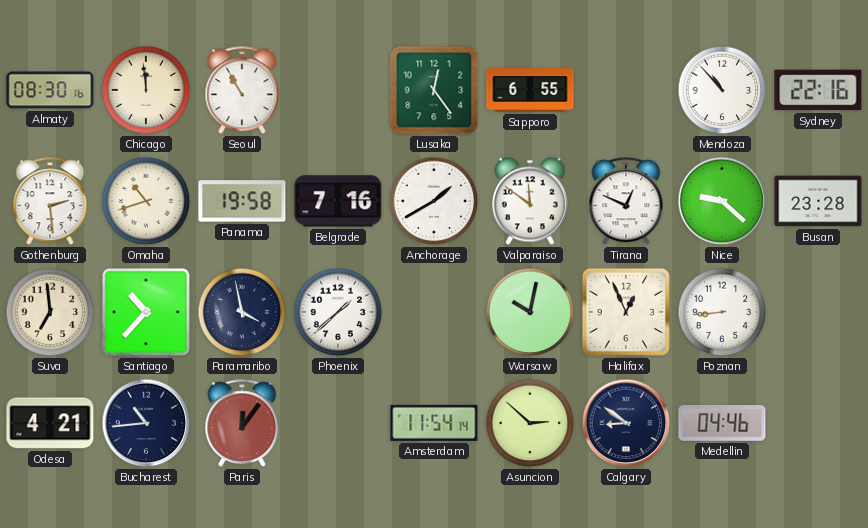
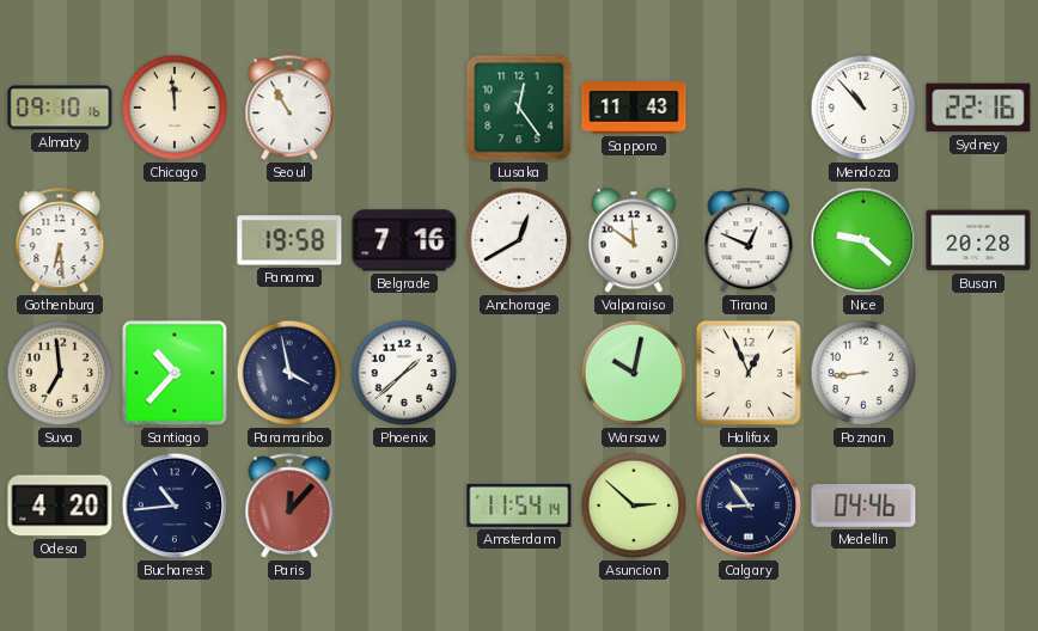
Almaty: 08:30 -> 09:10 (60, 108)
Sapporo: 6:55 -> 11:43 (634, 108)
Gothenburg: 2:29 -> 6:29 (60, 241)
Omaha: 10:42 -> none (146, 201)
Anchorage: 1:40 -> 12:40 (519, 240)
Busan: 23:28 -> 20:28 (978, 240)
Odesa: 4:21 -> 4:20 (60, 506)
Paris: 12:06 -> 12:07 (289, 507)
Calgary: 8:51 -> 8:54 (749, 506)
